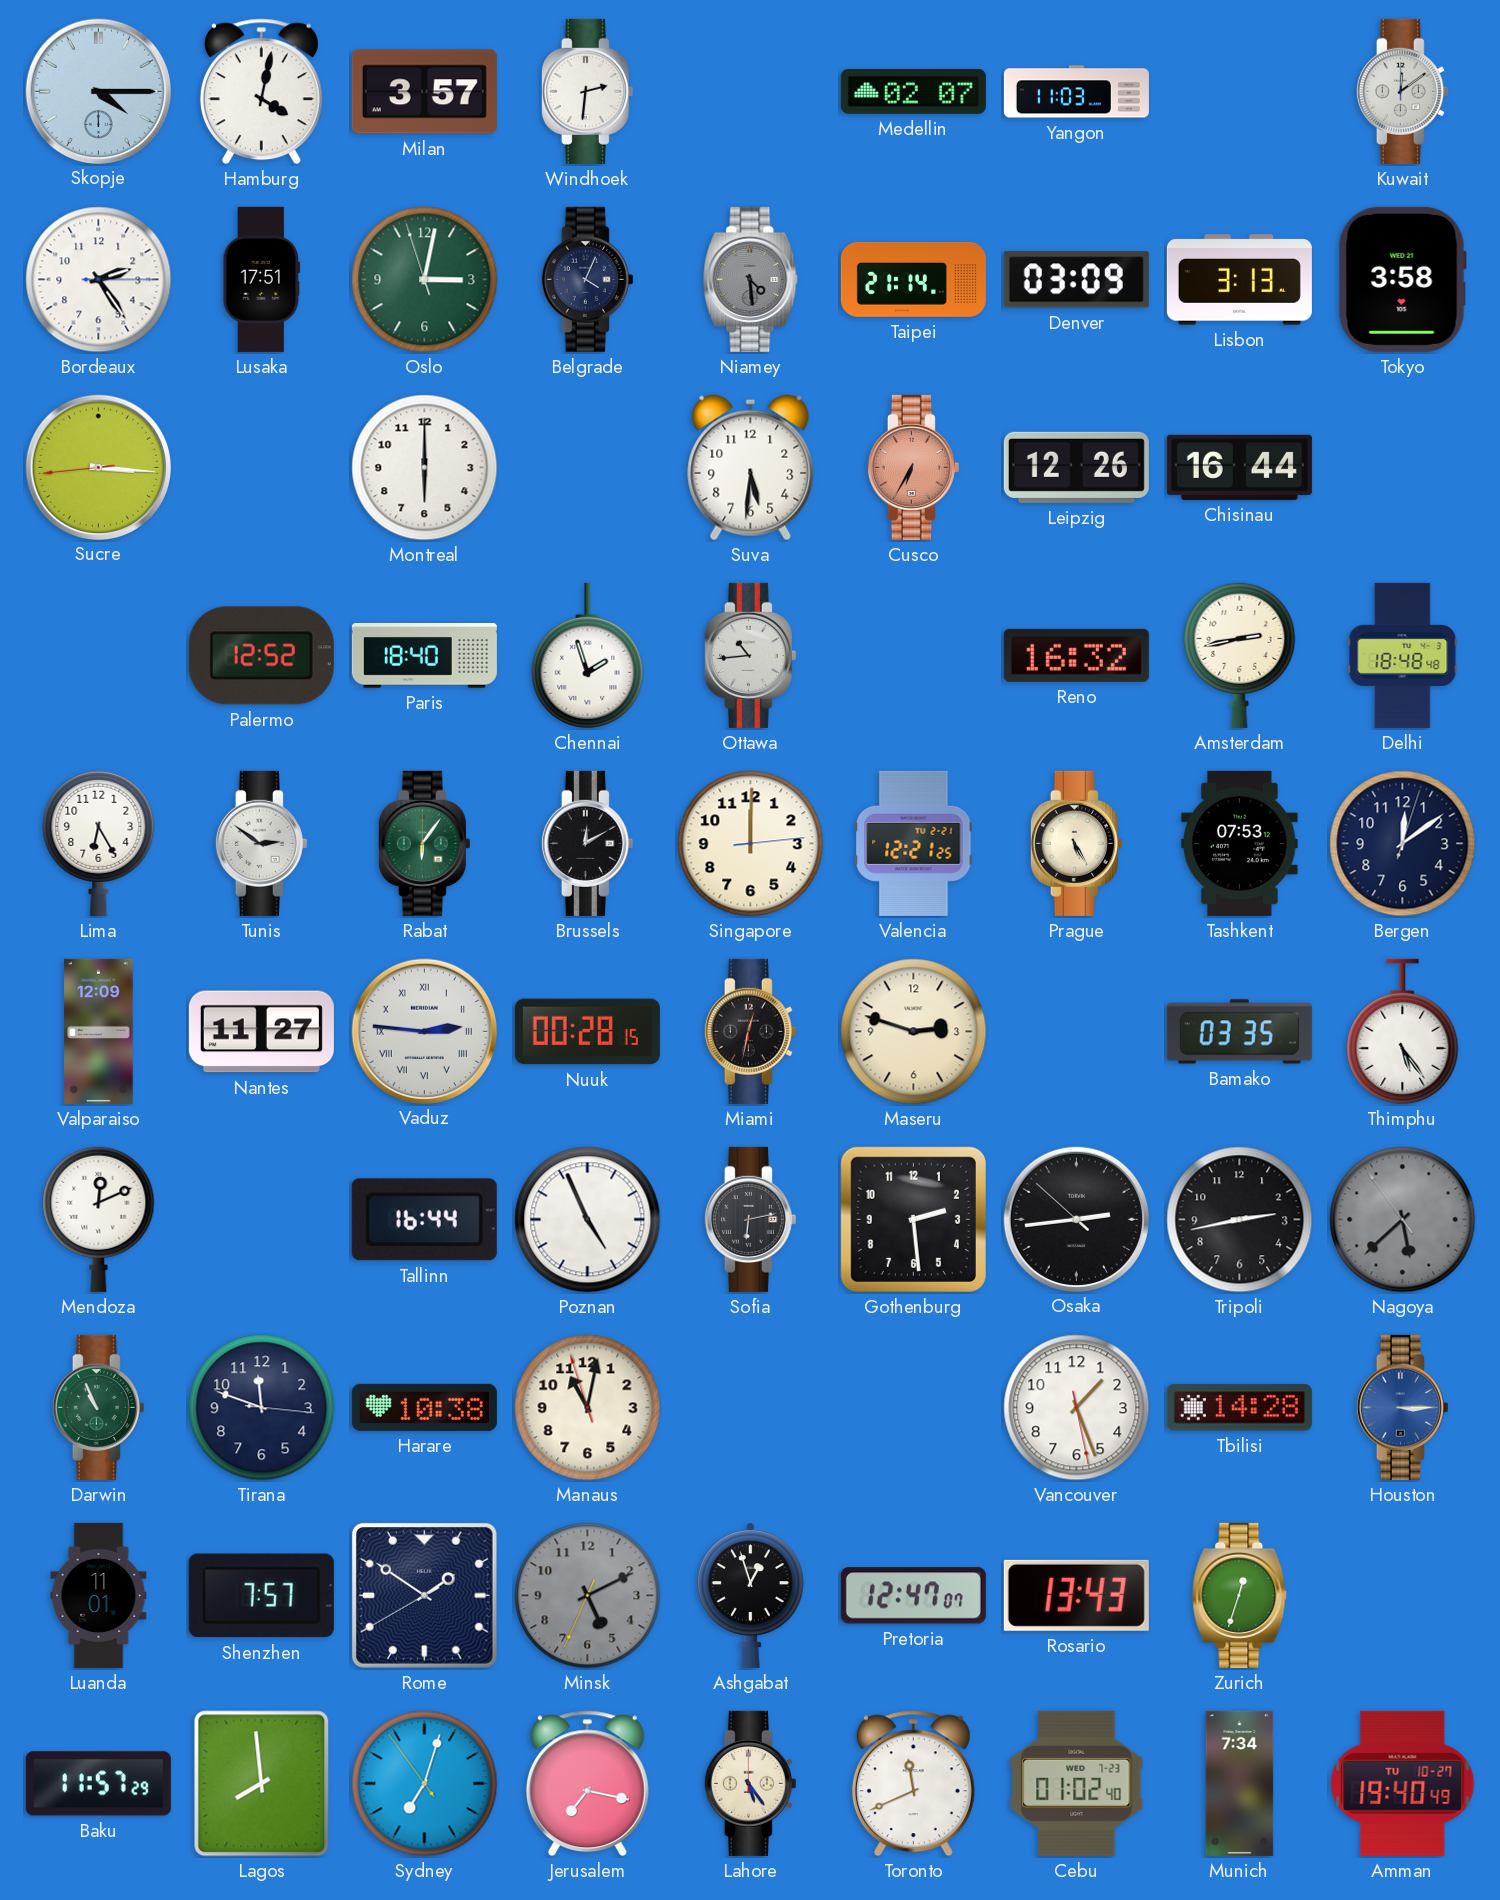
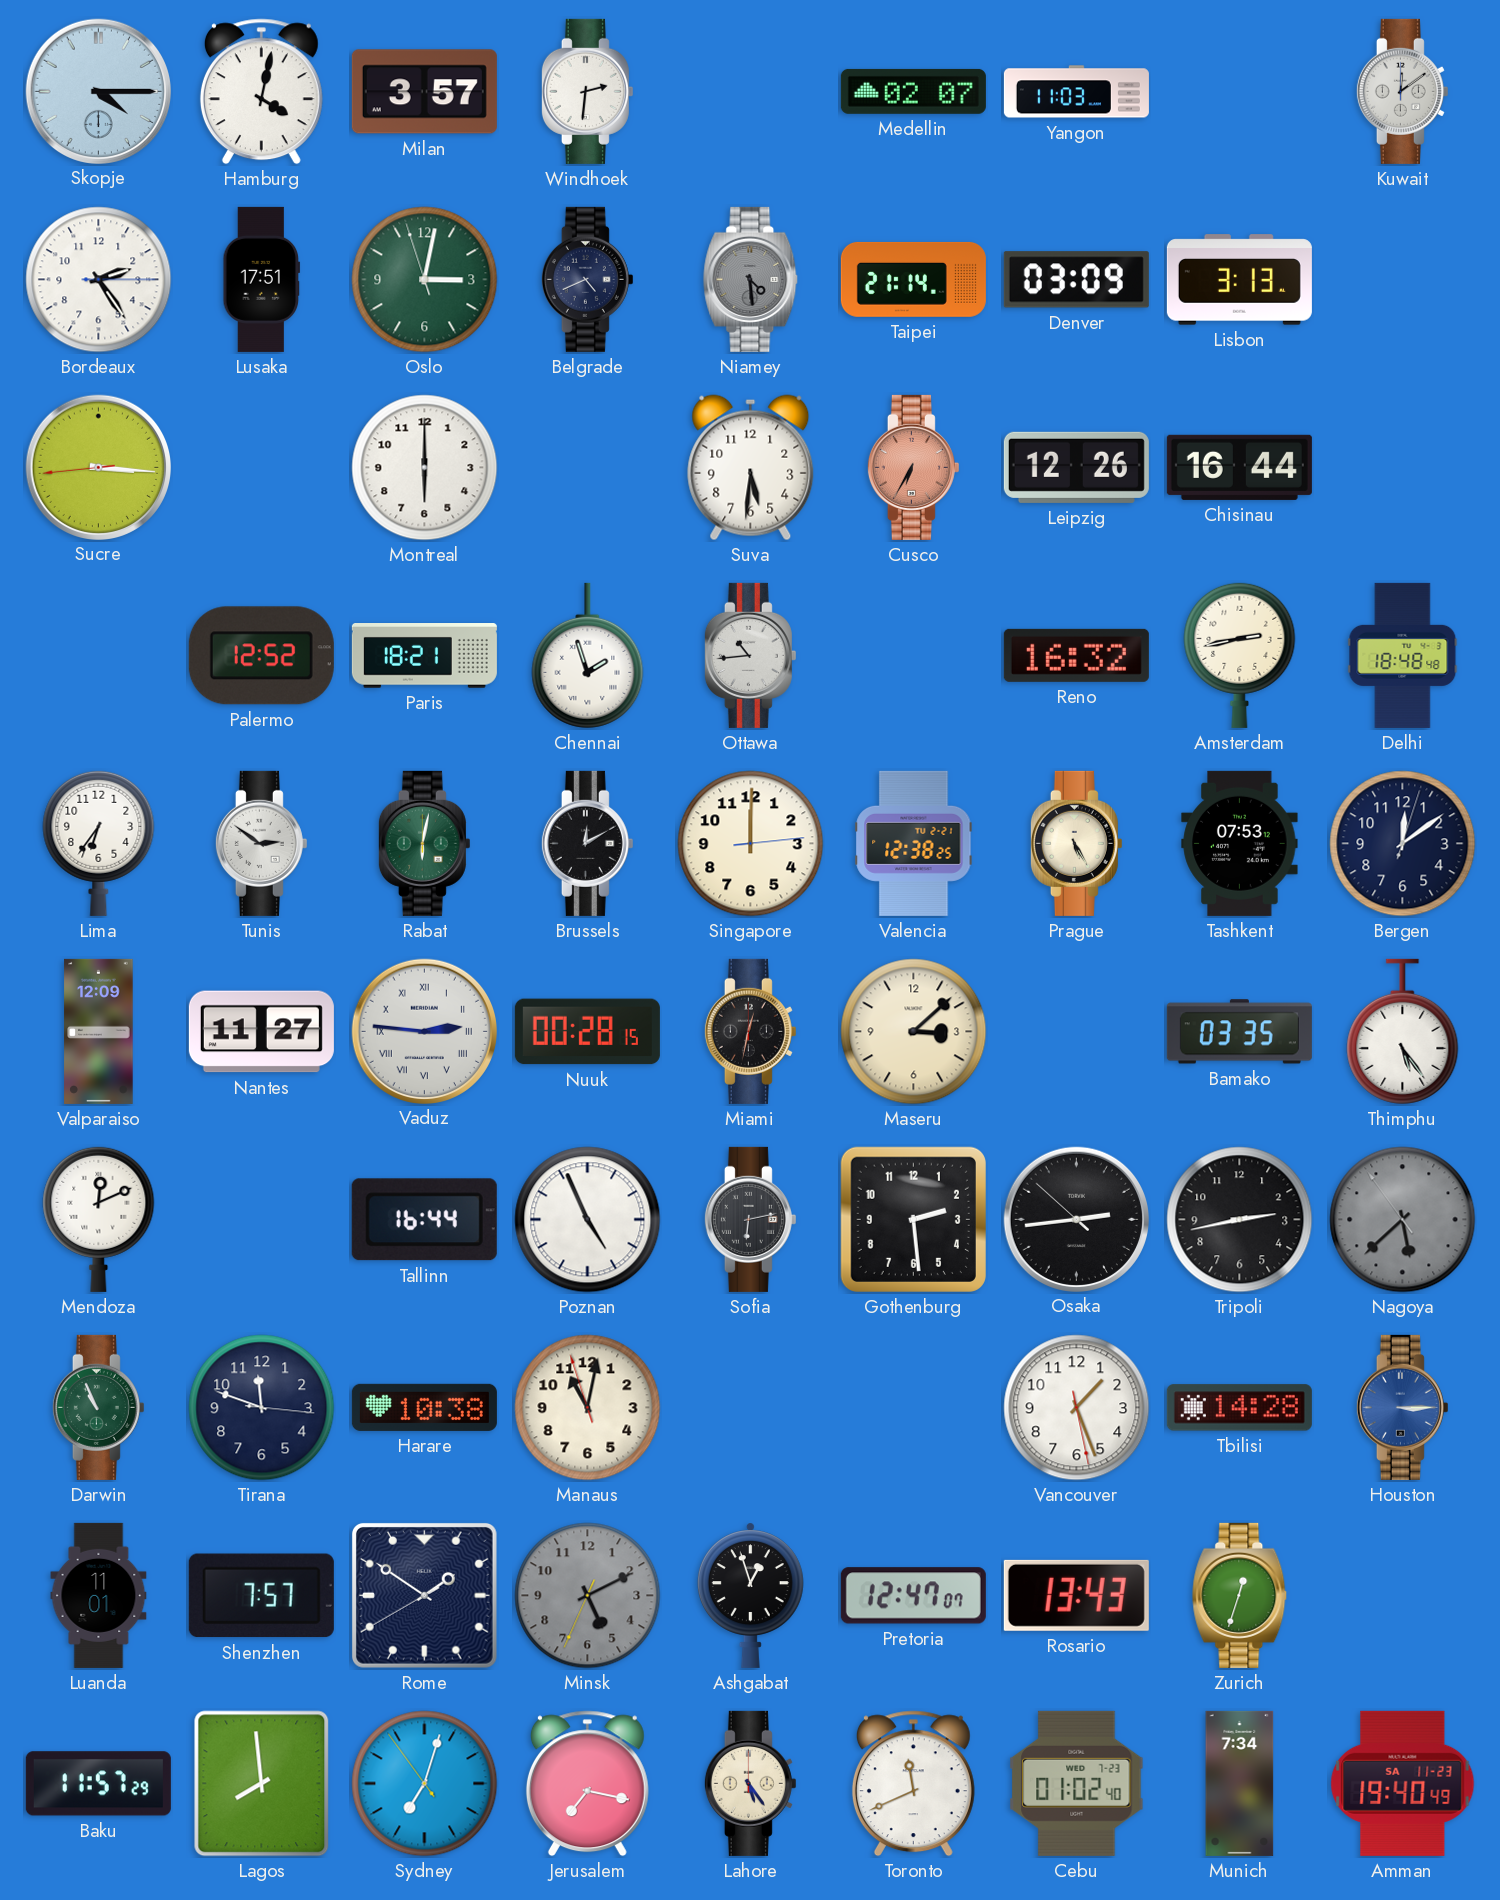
Belgrade: 4:04 -> 4:41 (587, 279)
Tokyo: 3:58 -> none (1402, 279)
Paris: 18:40 -> 18:21 (424, 656)
Lima: 6:25 -> 6:36 (99, 843)
Rabat: 6:06 -> 6:02 (424, 843)
Valencia: 12:21 -> 12:38 (914, 843)
Maseru: 2:48 -> 3:08 (914, 1032)
Amman date: TU 10-27 -> SA 11-23 (1403, 1783)
